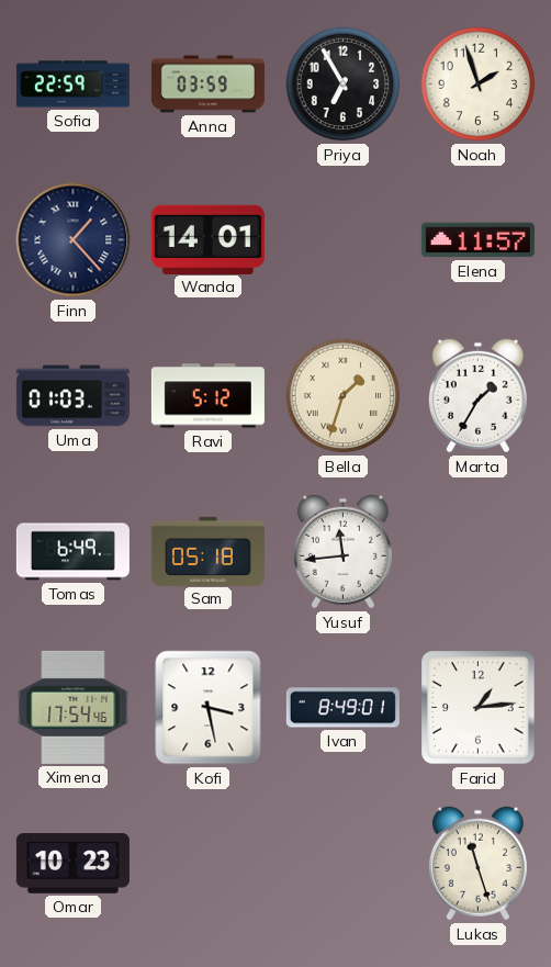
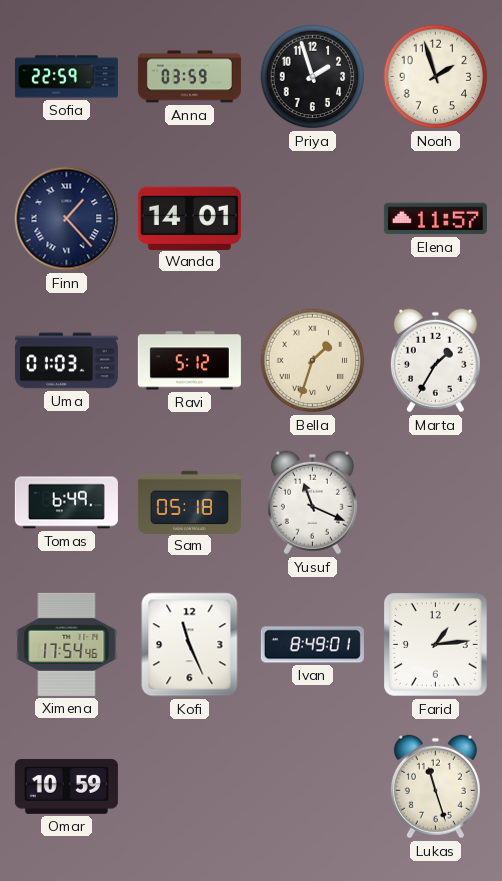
Priya: 6:55 -> 1:57 (313, 77)
Yusuf: 11:44 -> 11:19 (312, 503)
Kofi: 3:28 -> 11:26 (190, 645)
Omar: 10:23 -> 10:59 (66, 787)
